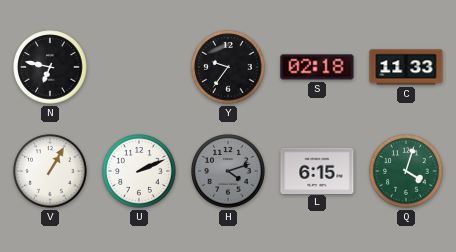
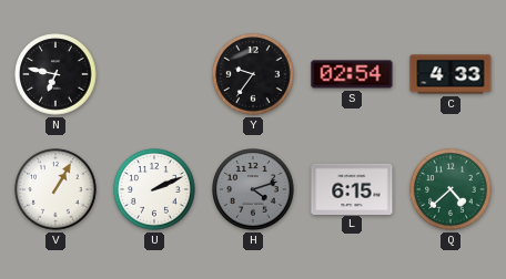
S: 02:18 -> 02:54 (352, 74)
C: 11:33 -> 4:33 (451, 74)
Q: 4:03 -> 4:38 (451, 189)
